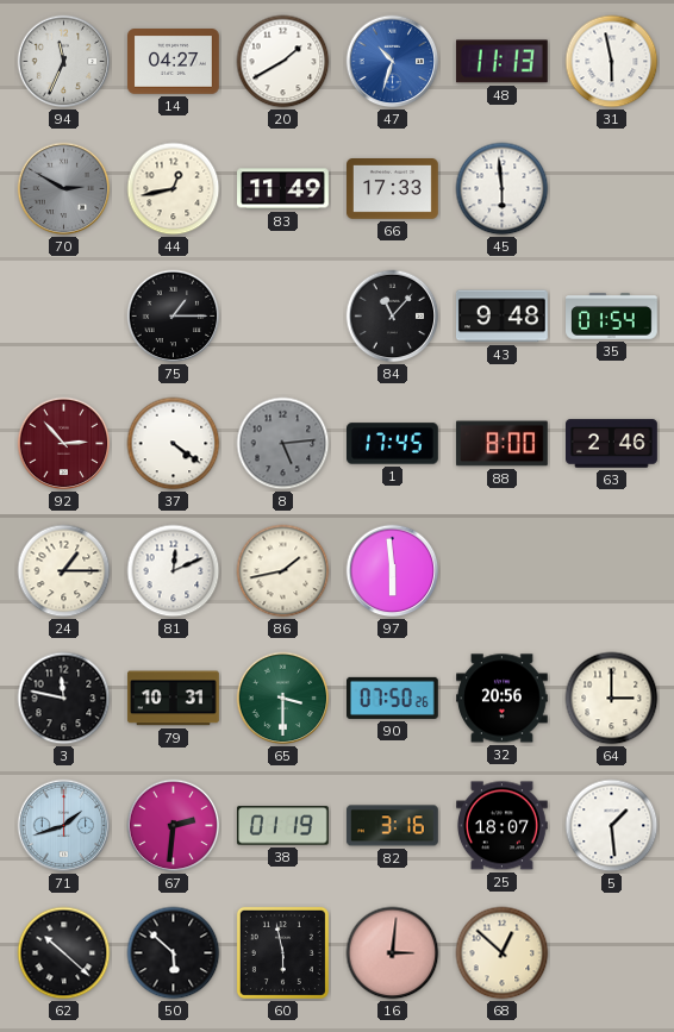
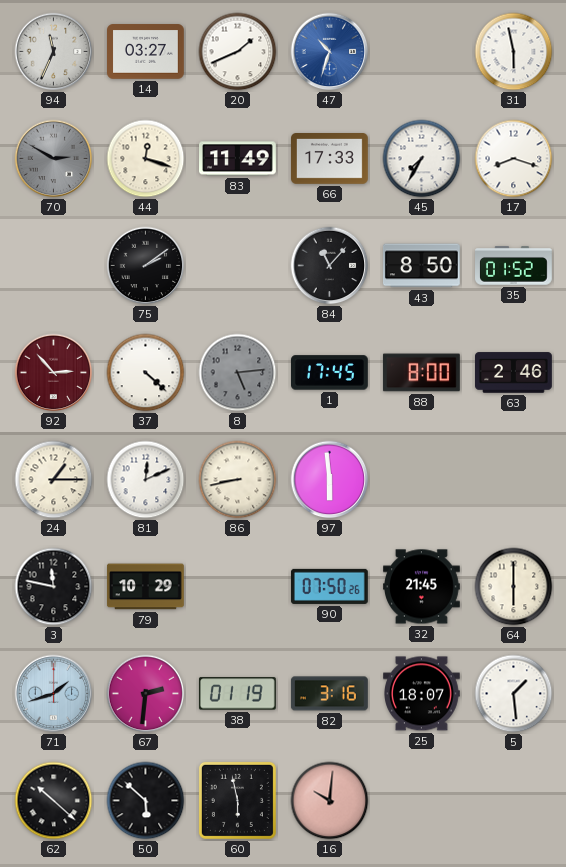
14: 04:27 -> 03:27 (146, 52)
20: 1:40 -> 1:41 (238, 52)
48: 11:13 -> none (501, 62)
44: 12:43 -> 12:18 (146, 159)
45: 5:59 -> 7:35 (422, 159)
17: none -> 8:18 (514, 159)
75: 1:15 -> 2:09 (146, 266)
43: 9:48 -> 8:50 (422, 266)
35: 01:54 -> 01:52 (514, 266)
37: 4:21 -> 4:22 (146, 373)
86: 1:43 -> 8:43 (238, 480)
79: 10:31 -> 10:29 (146, 587)
65: 3:30 -> none (283, 699)
32: 20:56 -> 21:45 (422, 587)
64: 3:00 -> 6:00 (514, 587)
16: 3:01 -> 10:01 (330, 801)
68: 12:52 -> none (503, 953)
